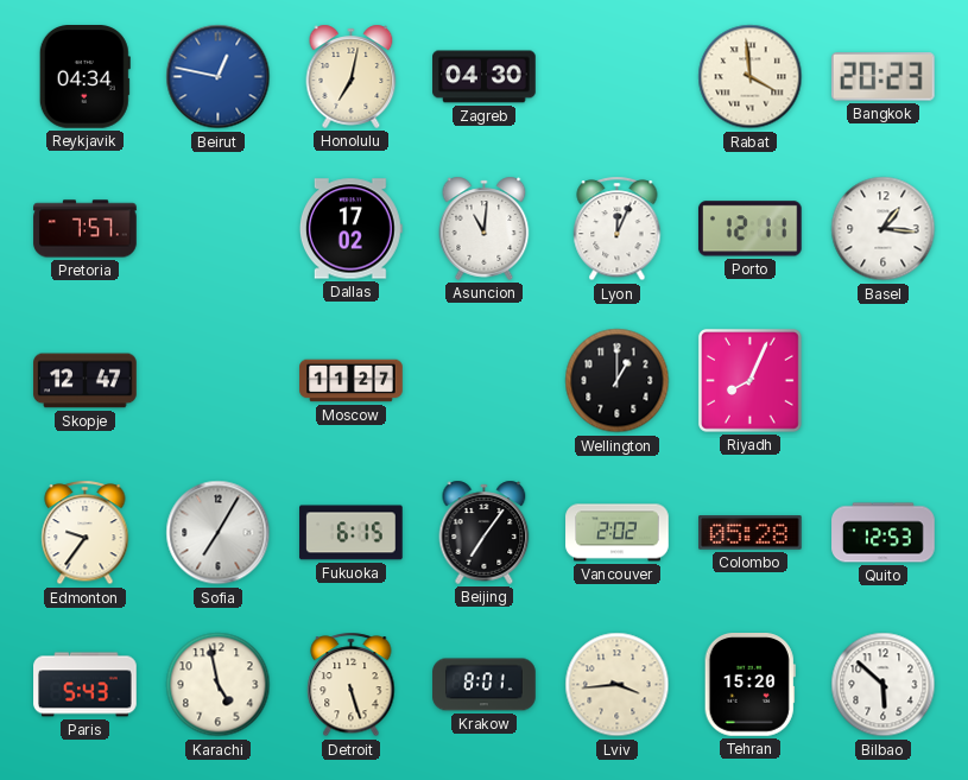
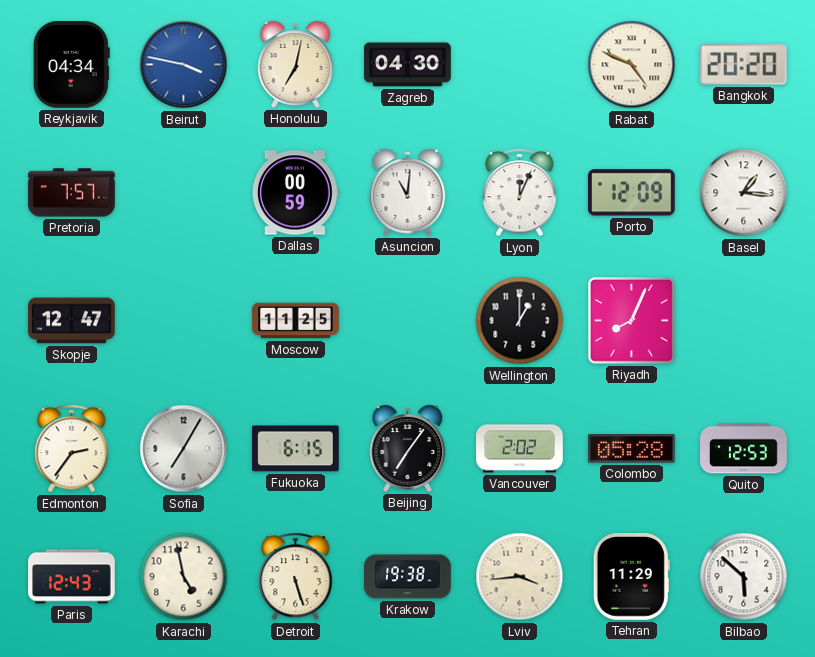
Beirut: 12:47 -> 3:47 (184, 65)
Rabat: 3:59 -> 4:49 (632, 65)
Bangkok: 20:23 -> 20:20 (743, 65)
Dallas: 17:02 -> 00:59 (295, 193)
Porto: 12:11 -> 12:09 (632, 193)
Moscow: 11:27 -> 11:25 (296, 321)
Edmonton: 9:36 -> 2:36 (72, 449)
Paris: 5:43 -> 12:43 (72, 577)
Krakow: 8:01 -> 19:38 (408, 577)
Tehran: 15:20 -> 11:29 (631, 577)
